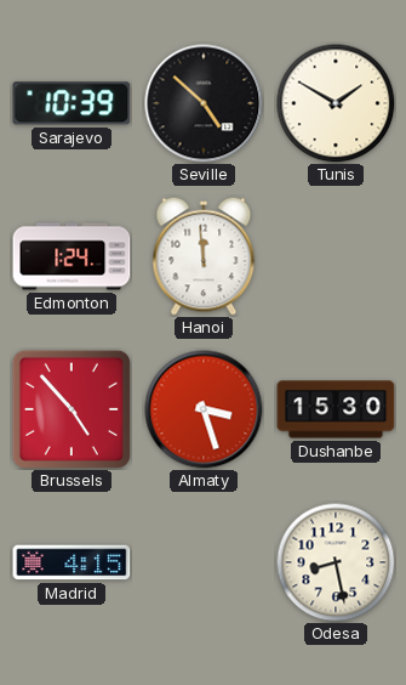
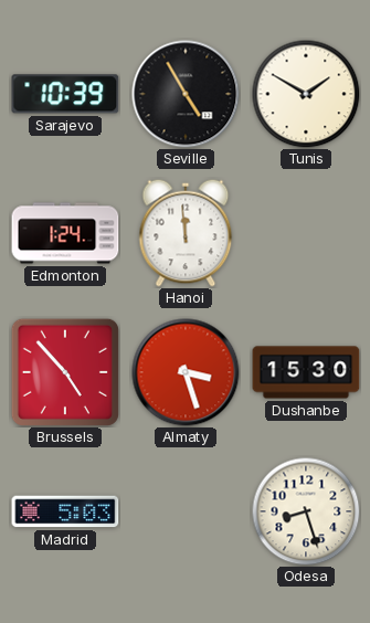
Seville: 4:52 -> 4:55 (186, 94)
Madrid: 4:15 -> 5:03 (65, 511)
Odesa: 8:28 -> 8:27 (306, 511)
